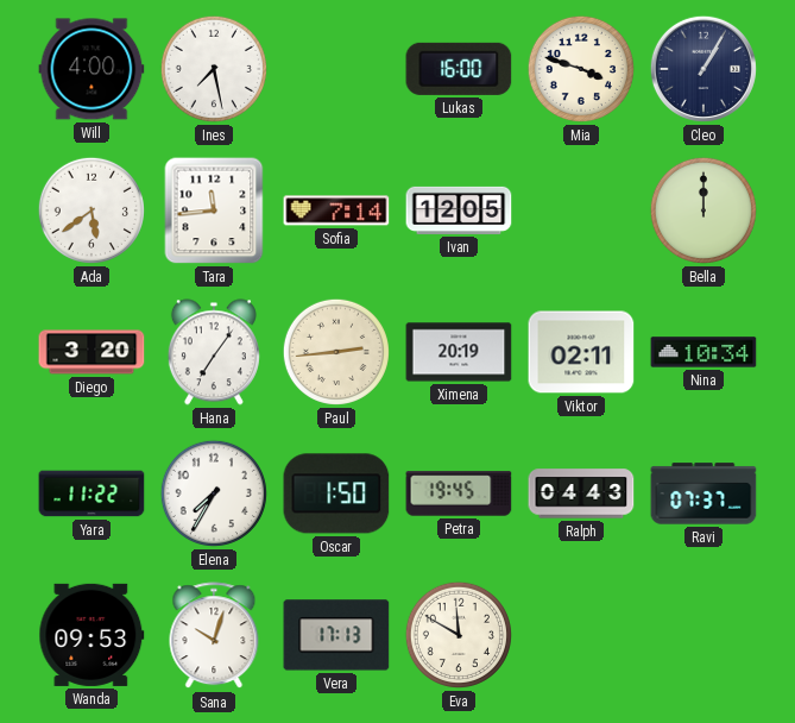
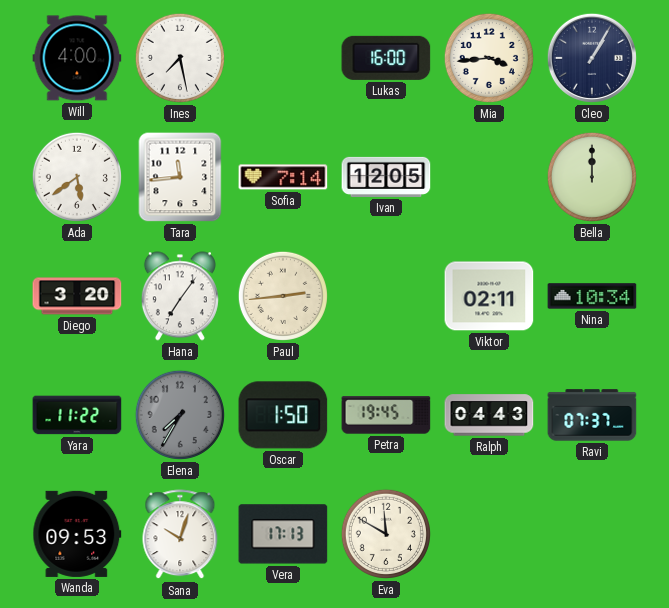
Mia: 3:48 -> 3:44 (489, 58)
Ximena: 20:19 -> none (459, 352)
Elena dial: white -> grey (180, 415)
